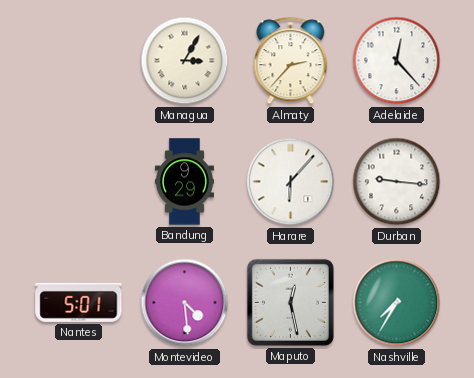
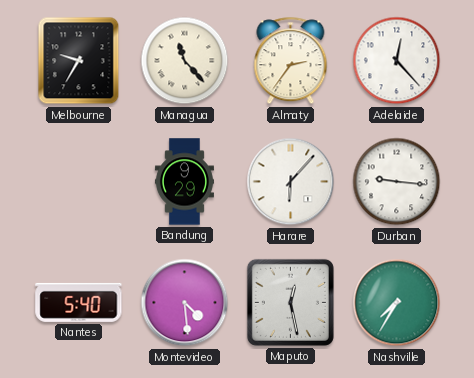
Melbourne: none -> 9:35 (79, 61)
Managua: 3:05 -> 11:23 (185, 61)
Almaty: 2:37 -> 2:36 (291, 61)
Nantes: 5:01 -> 5:40 (79, 302)
